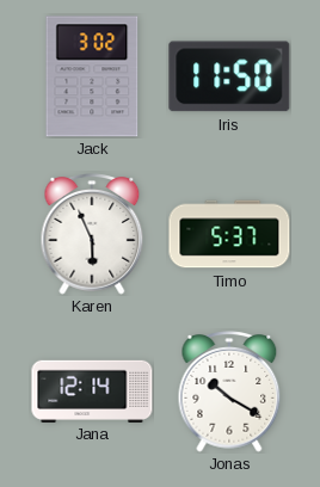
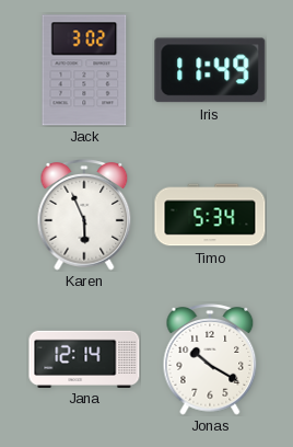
Iris: 11:50 -> 11:49 (210, 70)
Timo: 5:37 -> 5:34 (210, 215)
